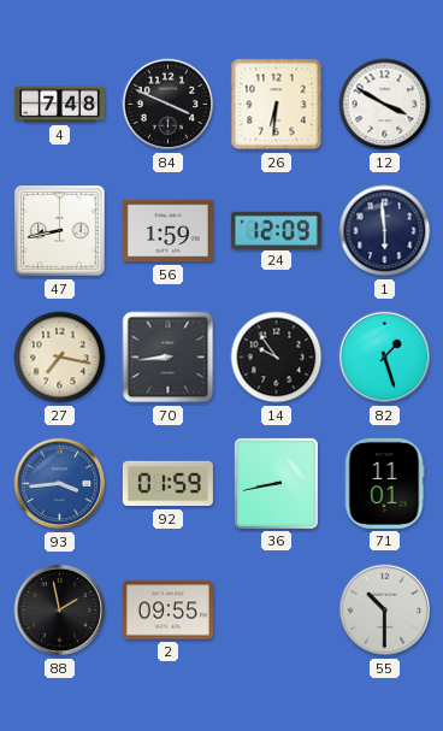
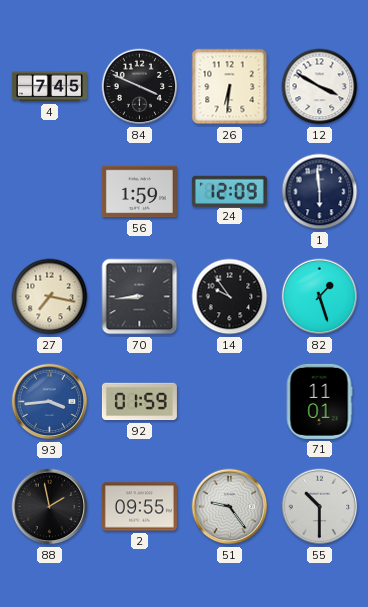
4: 7:48 -> 7:45 (49, 87)
47: 8:43 -> none (60, 231)
36: 8:43 -> none (276, 483)
51: none -> 9:24 (230, 507)
